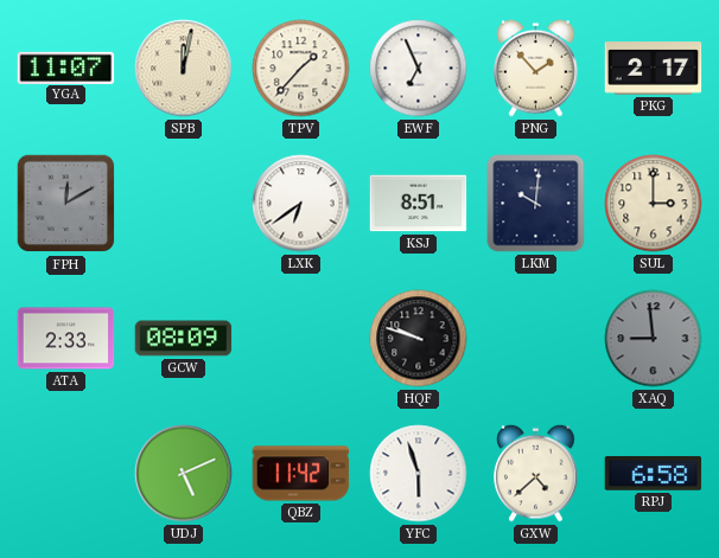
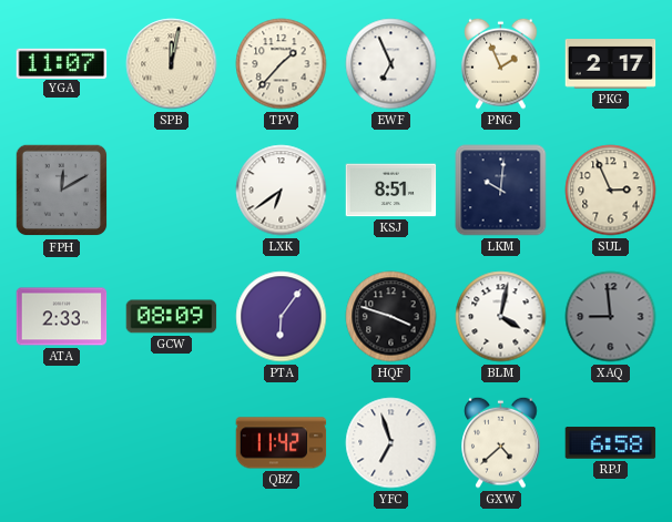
PNG: 1:53 -> 1:56 (501, 63)
SUL: 3:00 -> 2:56 (611, 191)
PTA: none -> 6:06 (282, 317)
HQF: 9:48 -> 3:48 (391, 317)
BLM: none -> 4:02 (501, 317)
UDJ: 5:11 -> none (184, 474)
YFC: 5:57 -> 6:57 (391, 443)
